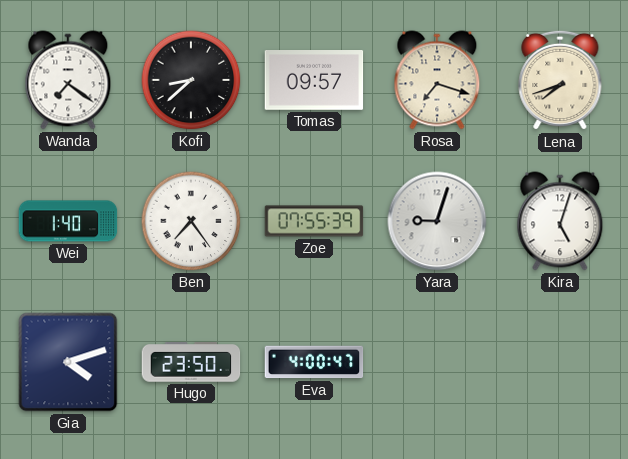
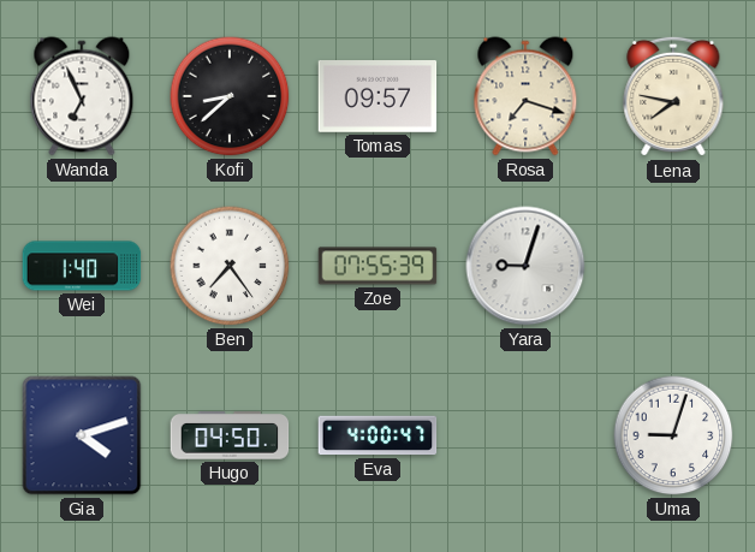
Wanda: 7:21 -> 6:56 (82, 96)
Lena: 7:42 -> 7:47 (673, 96)
Kira: 5:03 -> none (560, 221)
Hugo: 23:50 -> 04:50 (230, 435)
Uma: none -> 9:03 (673, 435)
